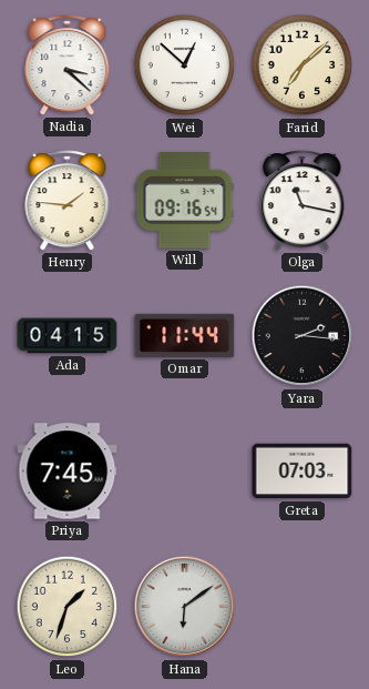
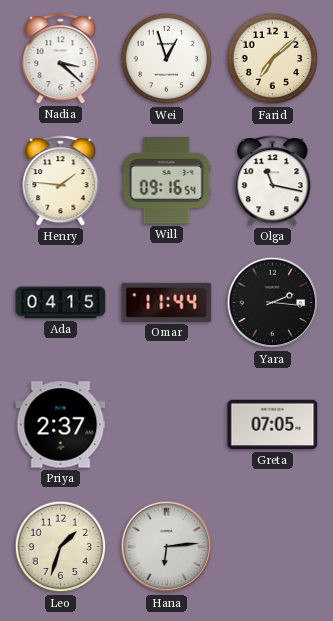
Wei: 12:52 -> 12:57 (167, 59)
Priya: 7:45 -> 2:37 (61, 425)
Greta: 07:03 -> 07:05 (273, 425)
Hana: 6:09 -> 6:14 (167, 547)
